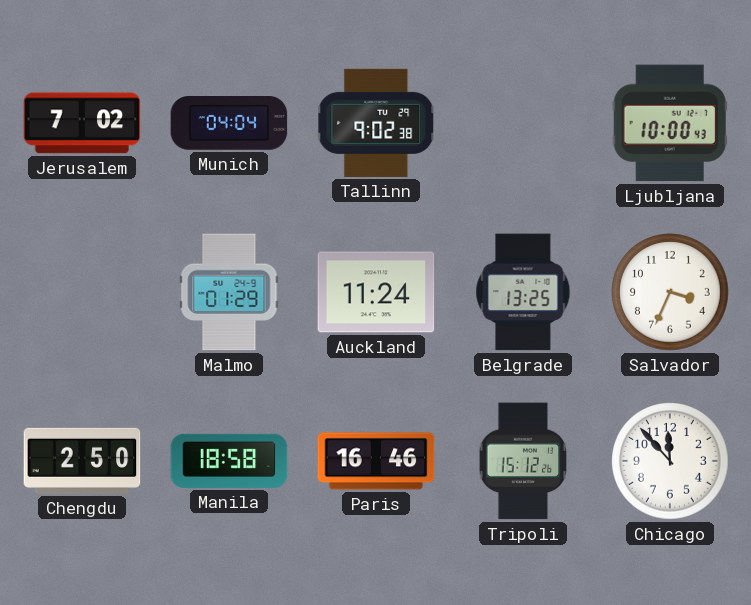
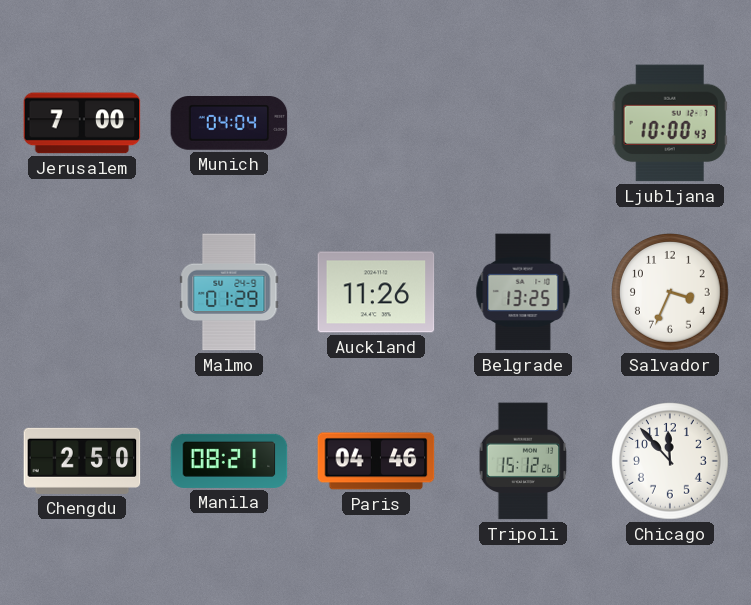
Jerusalem: 7:02 -> 7:00 (82, 123)
Tallinn: 9:02 -> none (377, 123)
Auckland: 11:24 -> 11:26 (376, 292)
Manila: 18:58 -> 08:21 (229, 461)
Paris: 16:46 -> 04:46 (376, 461)
